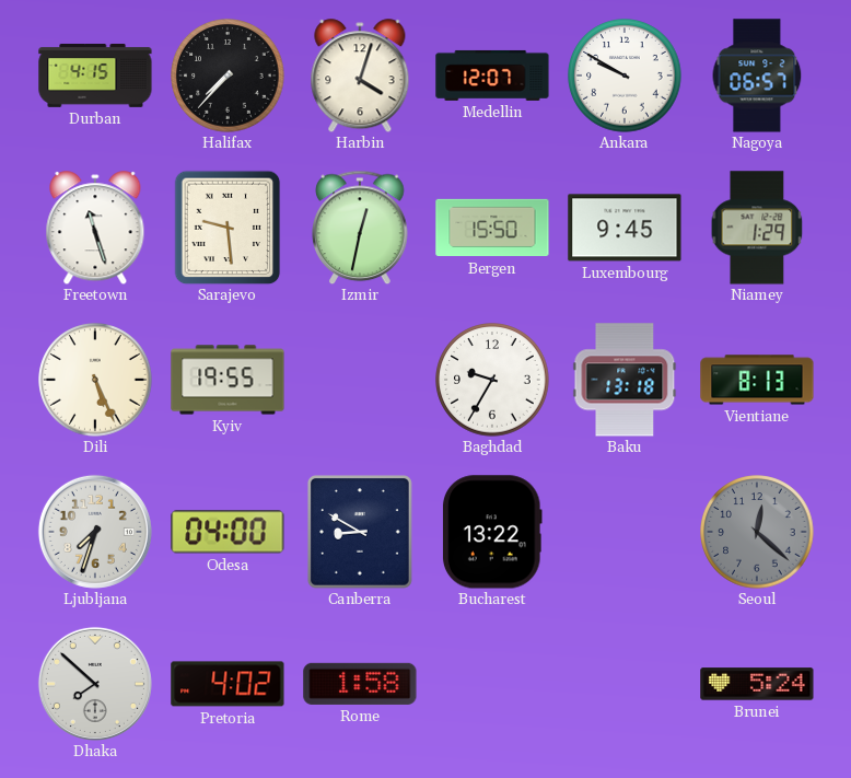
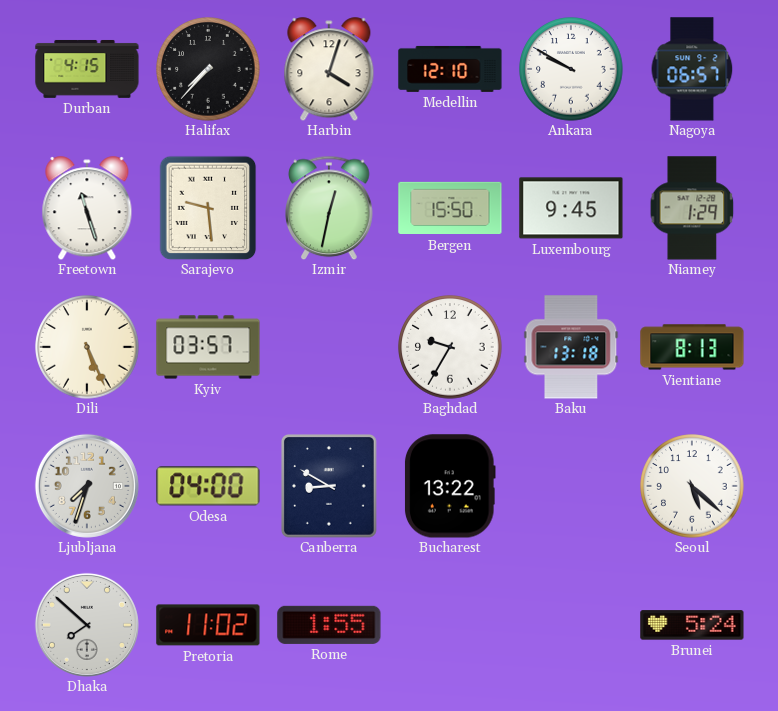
Medellin: 12:07 -> 12:10 (450, 69)
Kyiv: 19:55 -> 03:57 (208, 347)
Seoul: 12:22 -> 5:22 (692, 486)
Seoul dial: grey -> white (692, 486)
Pretoria: 4:02 -> 11:02 (208, 625)
Rome: 1:58 -> 1:55 (329, 625)
